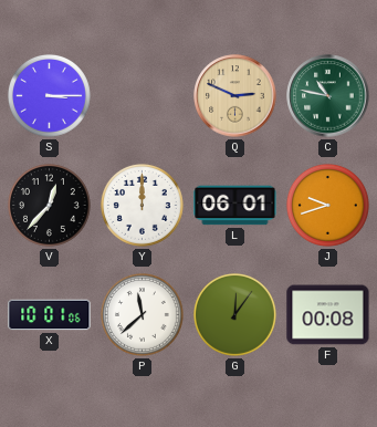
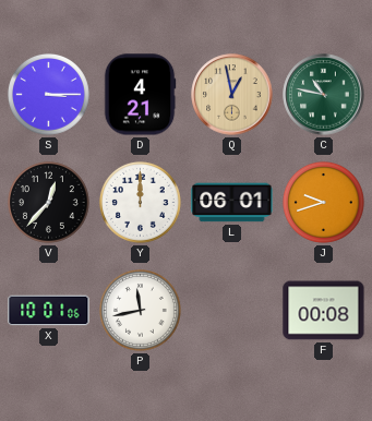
D: none -> 4:21 (140, 95)
Q: 2:49 -> 12:58 (232, 95)
P: 11:38 -> 11:43 (140, 310)
G: 12:06 -> none (234, 314)
